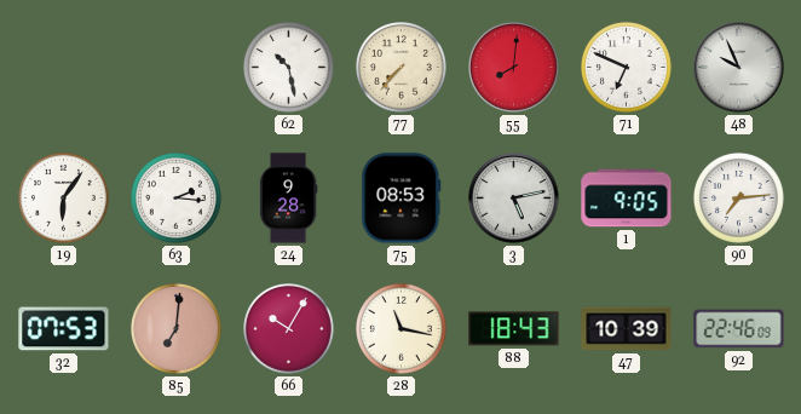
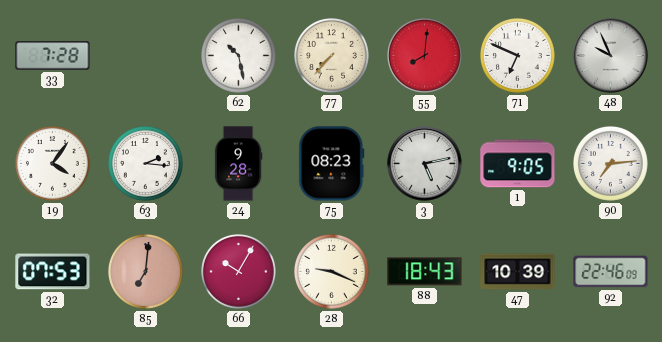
33: none -> 7:28 (53, 56)
19: 6:06 -> 4:06 (53, 164)
75: 08:53 -> 08:23 (332, 164)
28: 11:17 -> 9:19 (332, 272)
